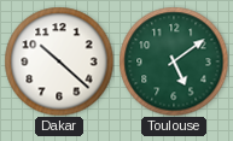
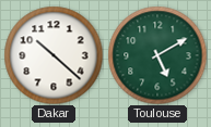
Toulouse: 5:09 -> 5:10 (157, 55)
